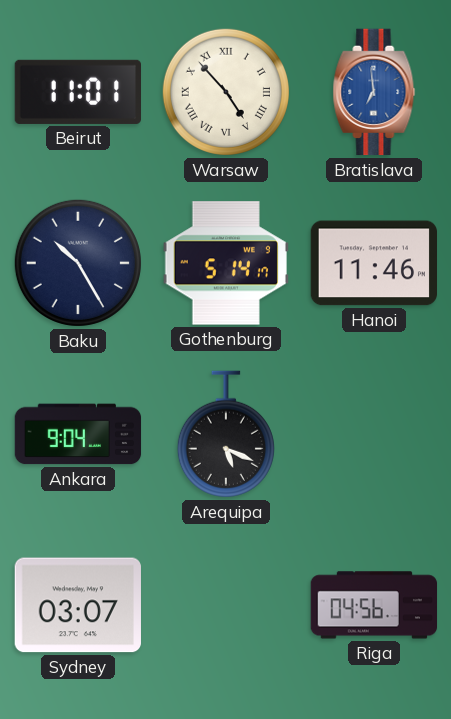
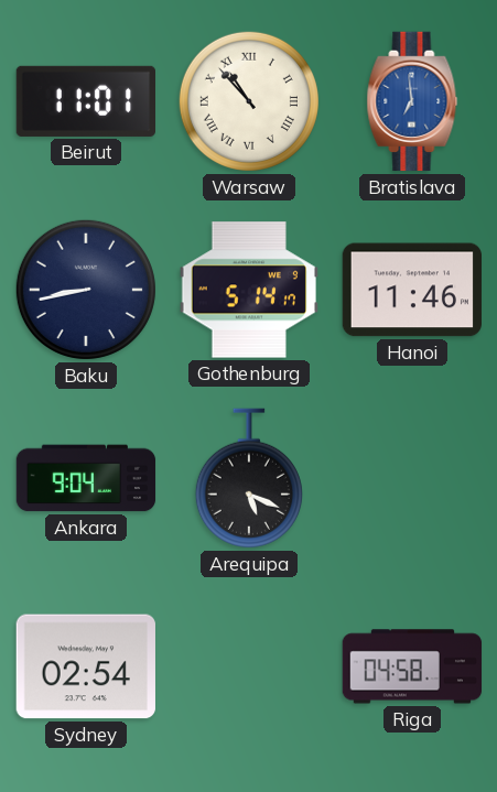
Warsaw: 4:53 -> 10:53 (249, 101)
Baku: 10:25 -> 8:43 (86, 290)
Sydney: 03:07 -> 02:54 (85, 666)
Riga: 04:56 -> 04:58 (412, 666)
